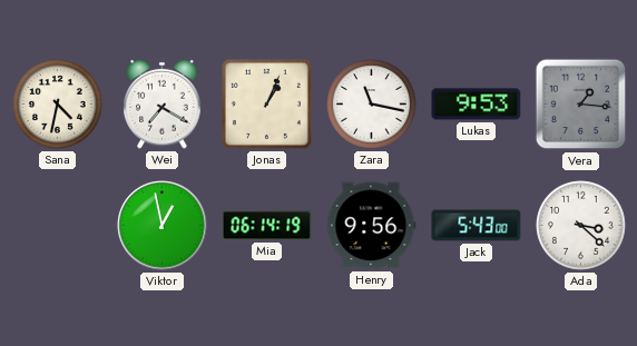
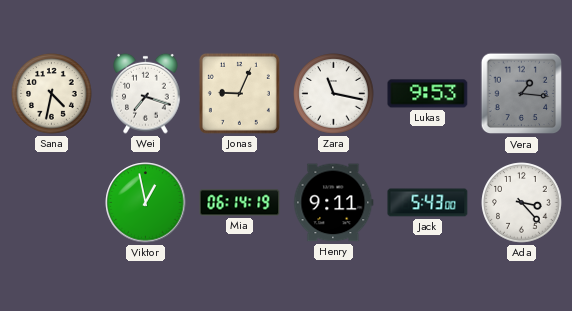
Wei: 7:20 -> 7:18 (146, 93)
Jonas: 1:04 -> 9:04 (239, 93)
Henry: 9:56 -> 9:11 (334, 203)
Ada: 3:22 -> 3:23 (522, 203)
